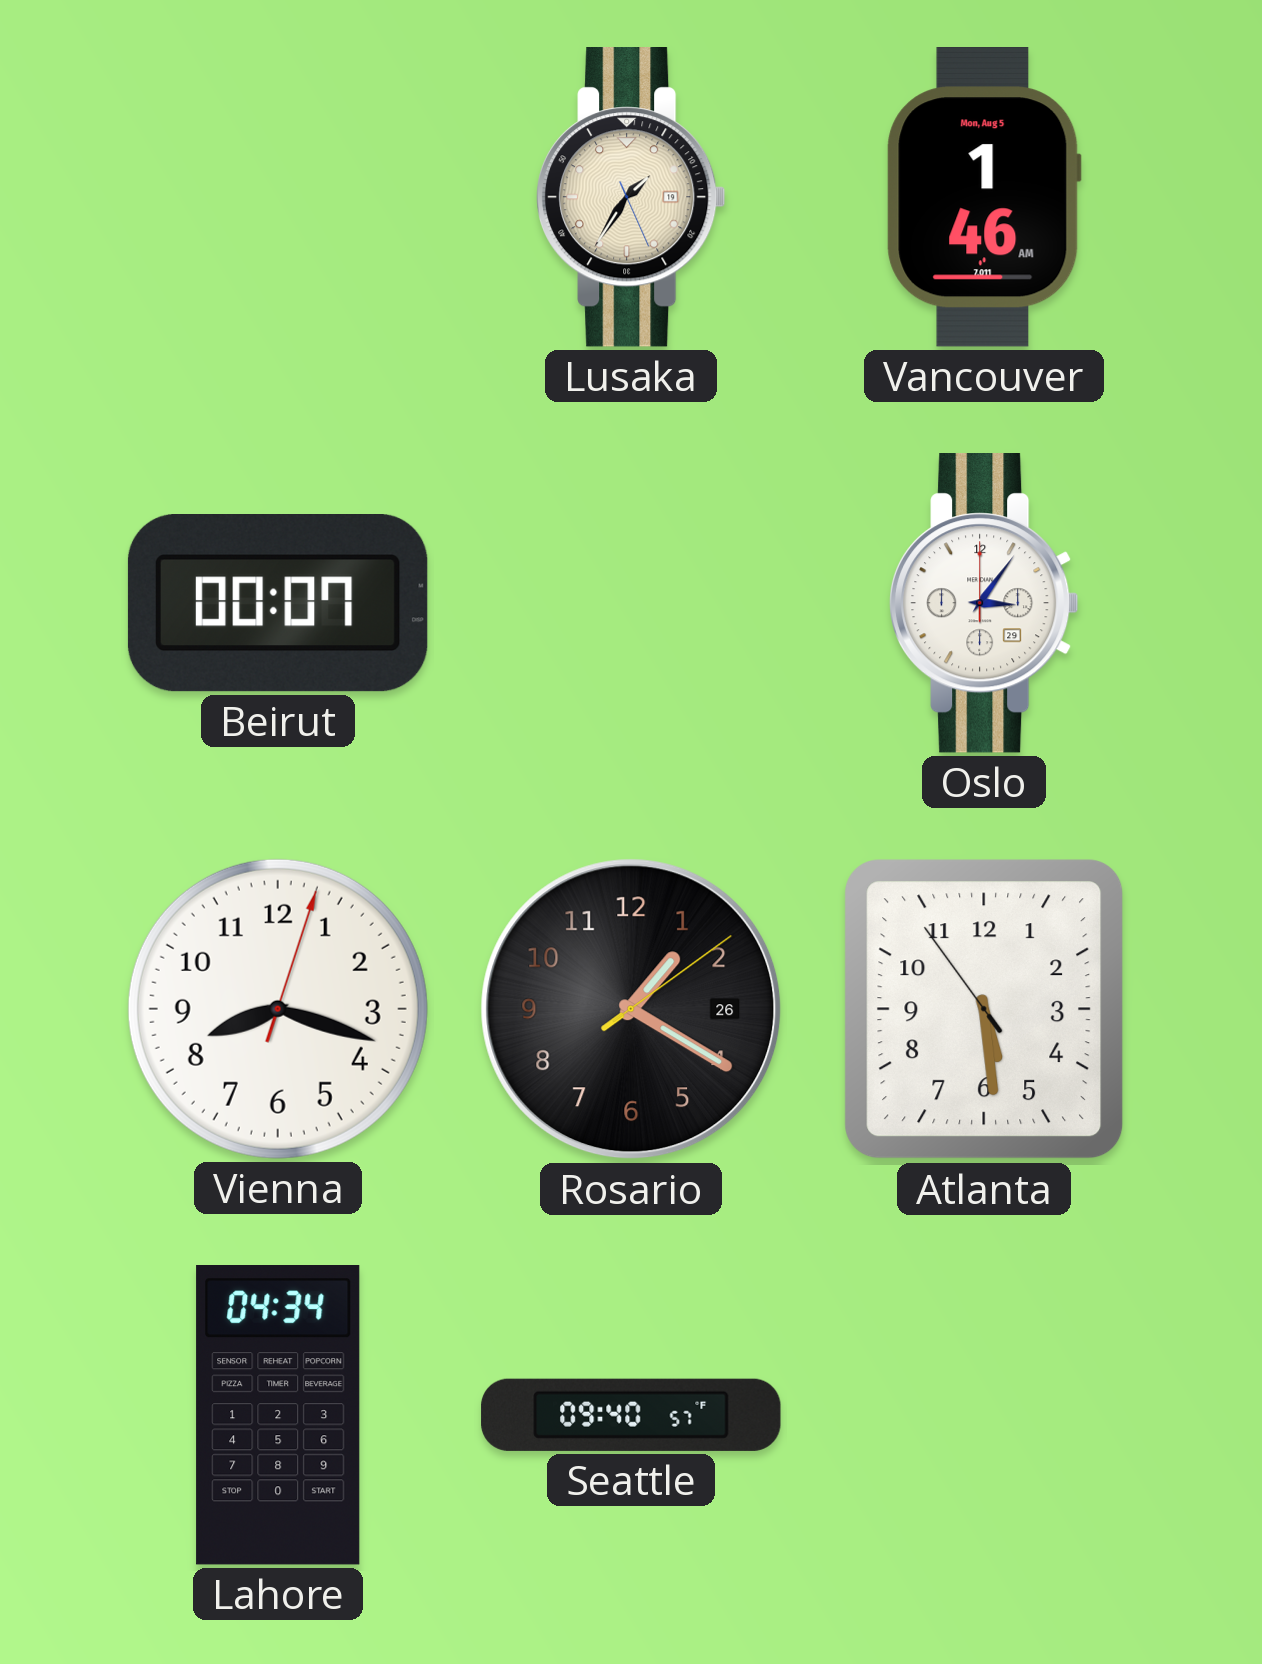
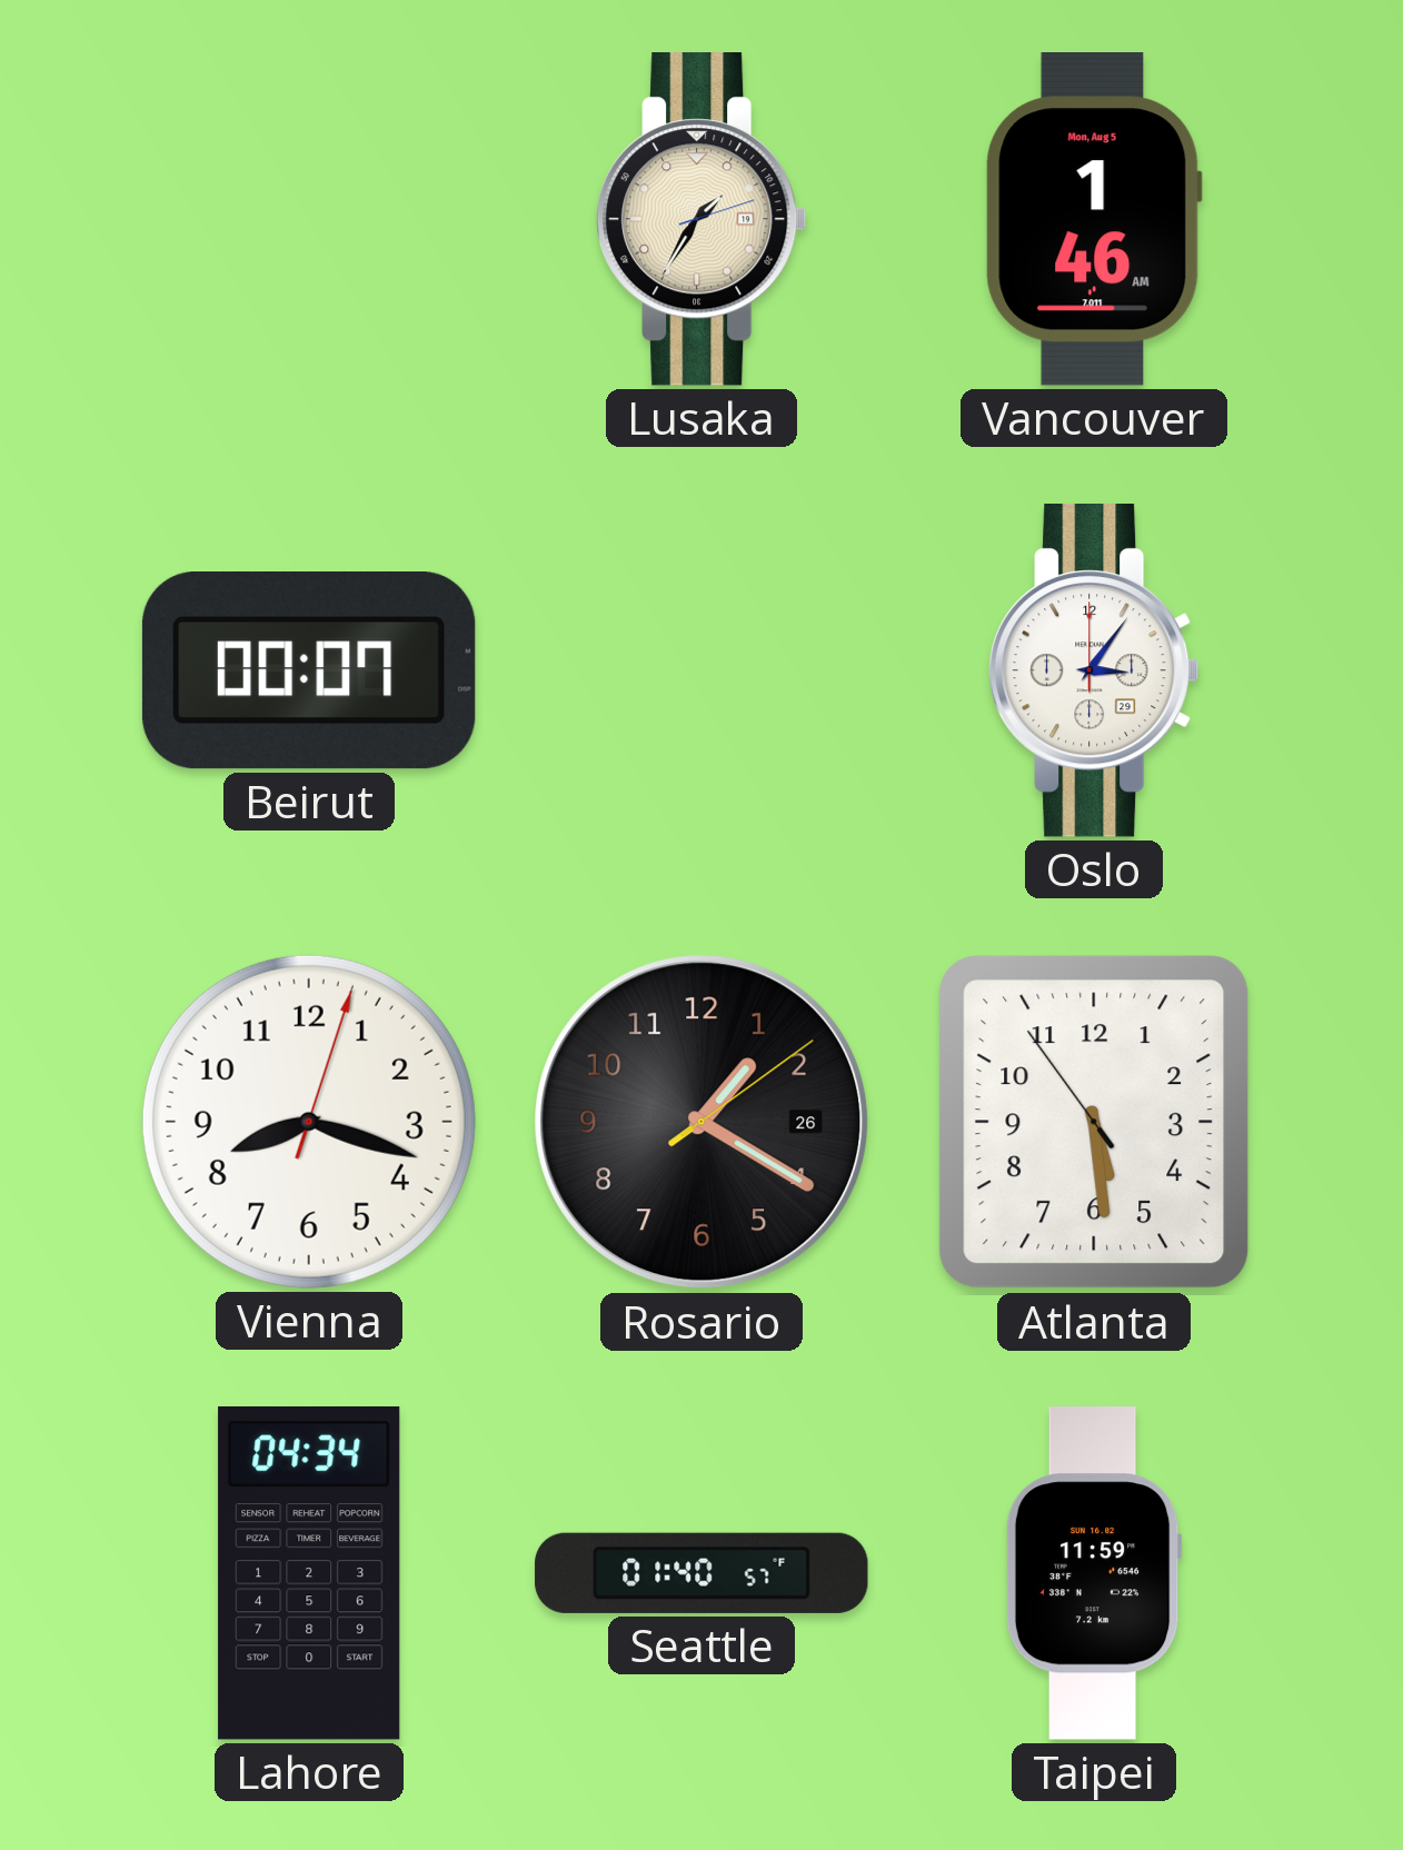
Lusaka: 1:35:26 -> 1:35:12 (703, 220)
Seattle: 09:40 -> 01:40 (701, 1573)
Taipei: none -> 11:59 (1094, 1573)
